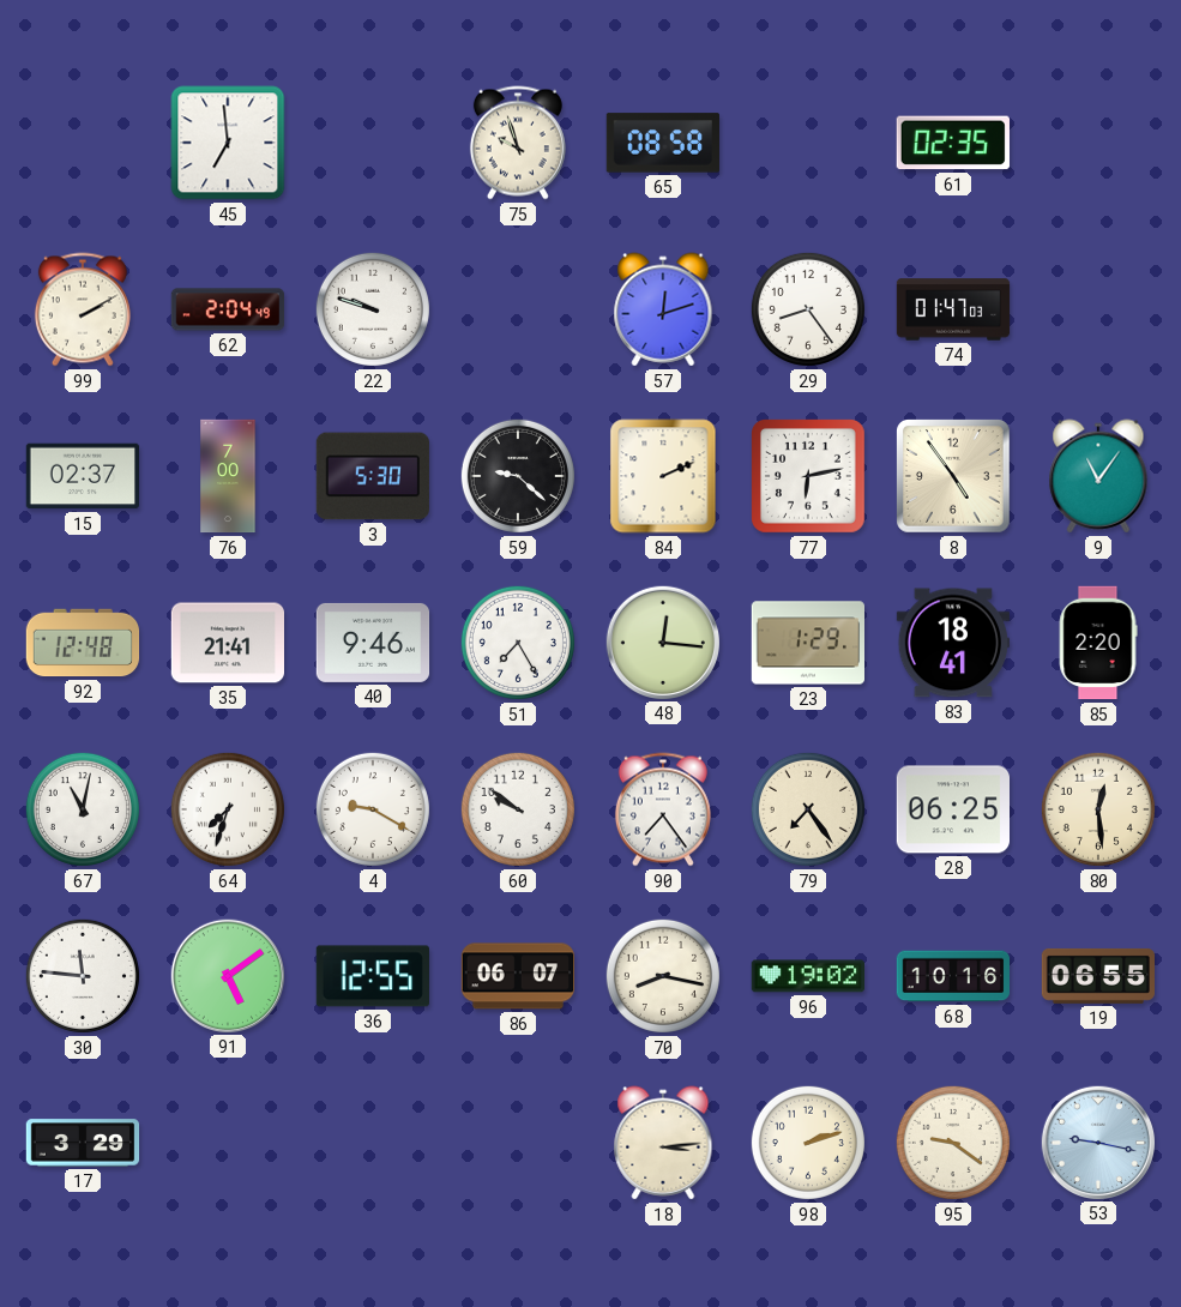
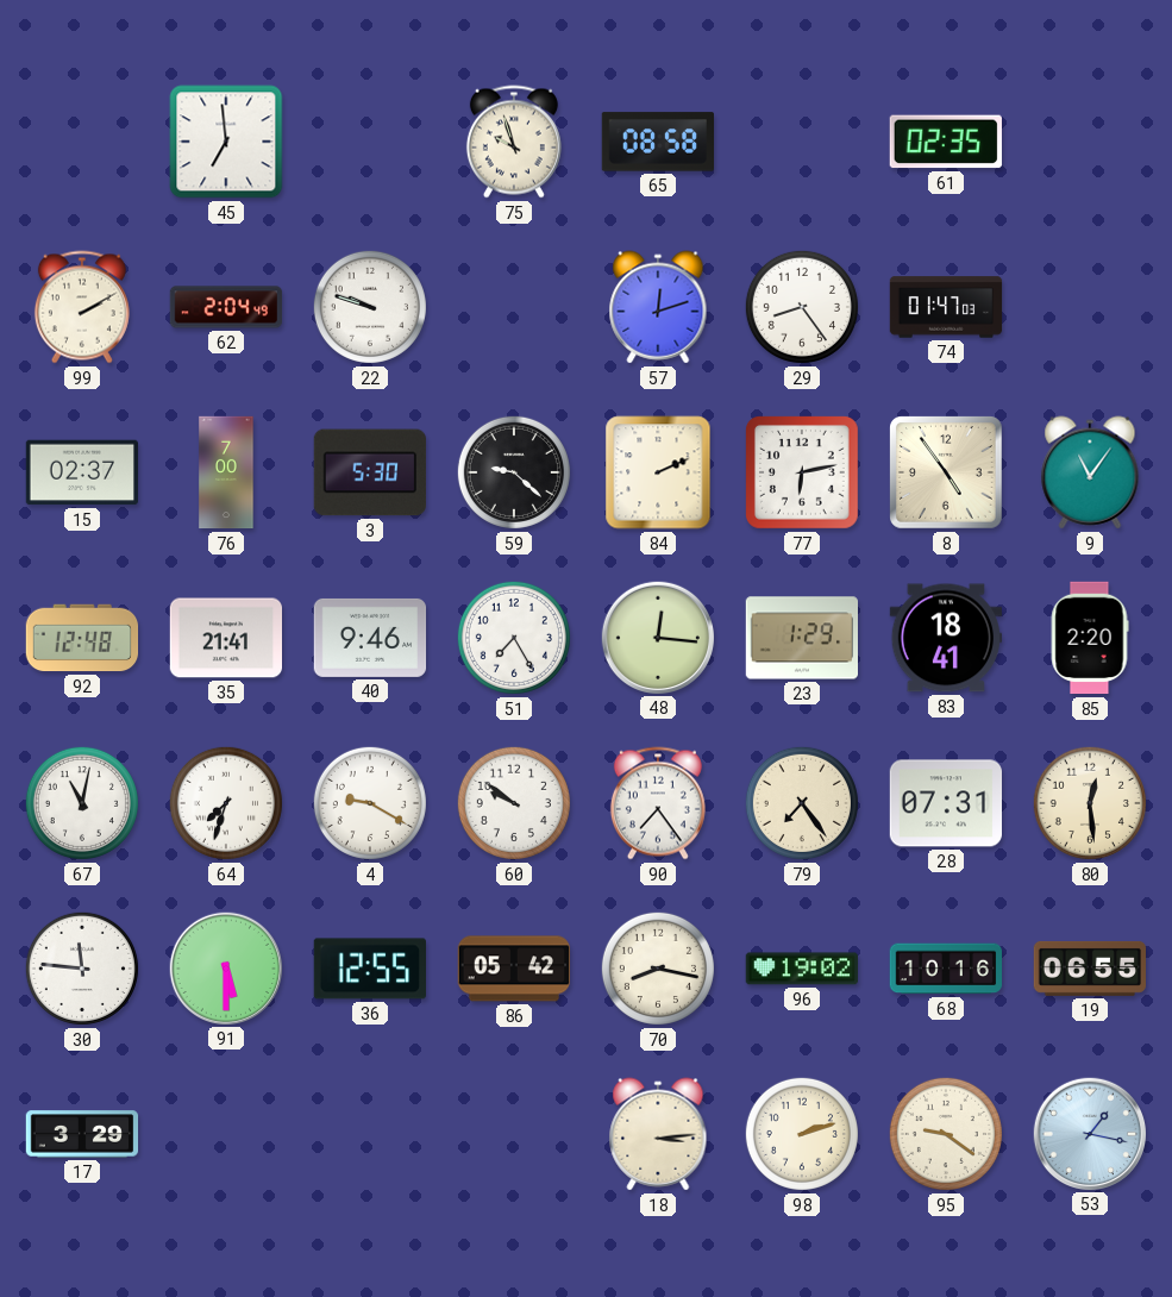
28: 06:25 -> 07:31 (945, 803)
91: 5:09 -> 5:30 (225, 967)
86: 06:07 -> 05:42 (513, 969)
53: 9:17 -> 1:17 (1089, 1133)
